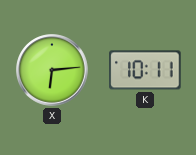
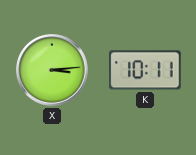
X: 6:14 -> 3:14 (52, 70)
